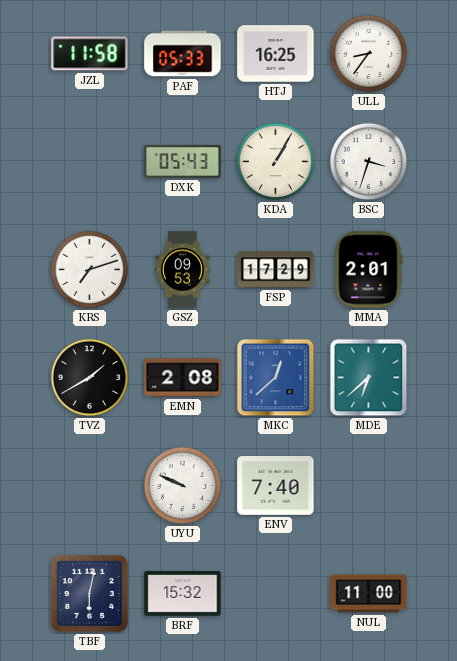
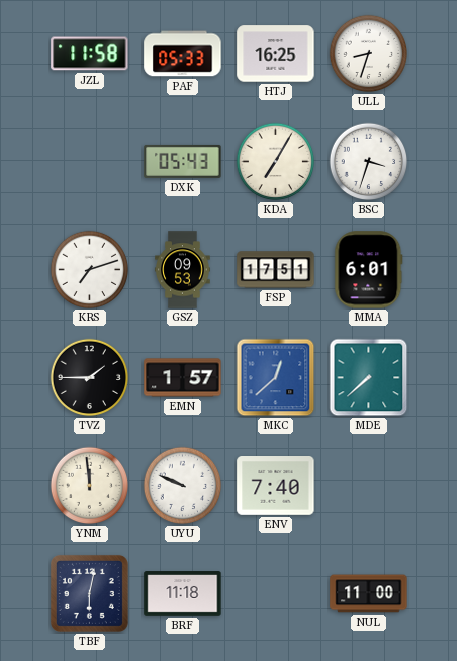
ULL: 8:36 -> 8:33 (369, 54)
KDA: 1:05 -> 7:05 (276, 162)
FSP: 17:29 -> 17:51 (276, 270)
MMA: 2:01 -> 6:01 (369, 270)
TVZ: 1:40 -> 1:45 (90, 378)
EMN: 2:08 -> 1:57 (183, 378)
MDE: 6:38 -> 7:38 (369, 378)
YNM: none -> 11:59 (90, 486)
BRF: 15:32 -> 11:18 (183, 594)
